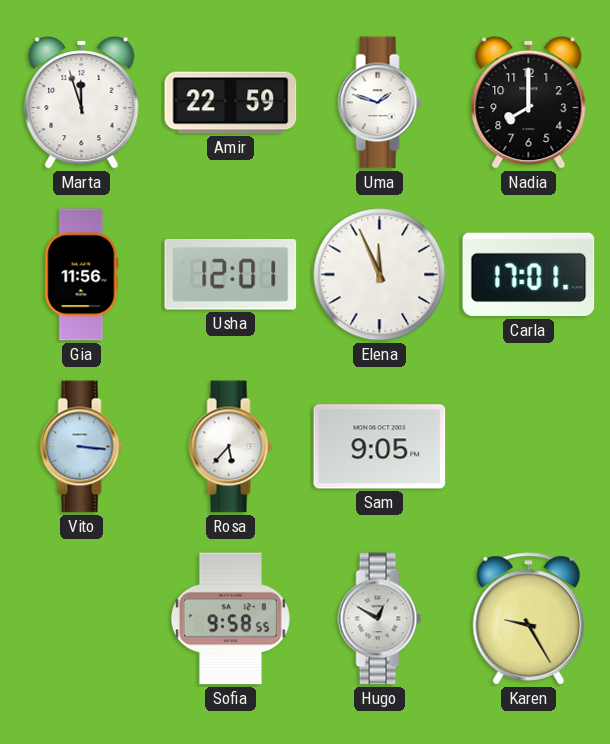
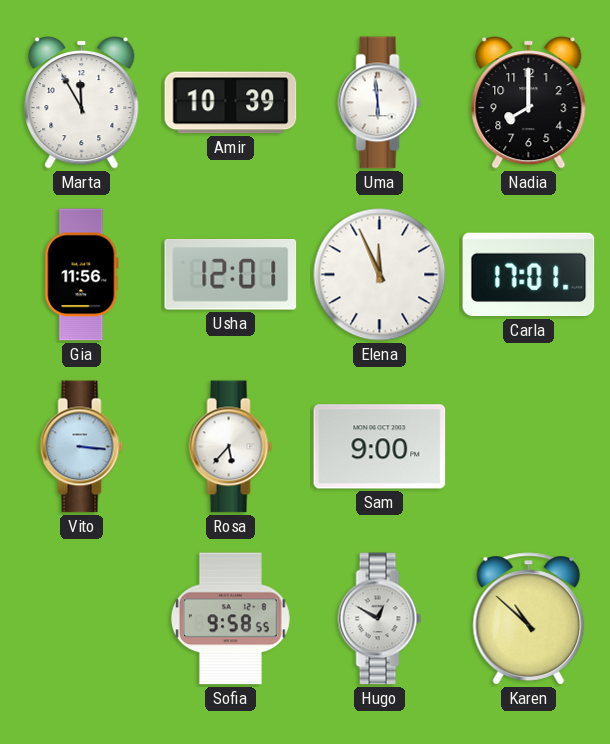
Marta: 11:57 -> 11:55 (82, 103)
Amir: 22:59 -> 10:39 (231, 103)
Uma: 1:48 -> 5:59 (380, 103)
Sam: 9:05 -> 9:00 (380, 447)
Karen: 9:25 -> 10:52 (529, 619)
